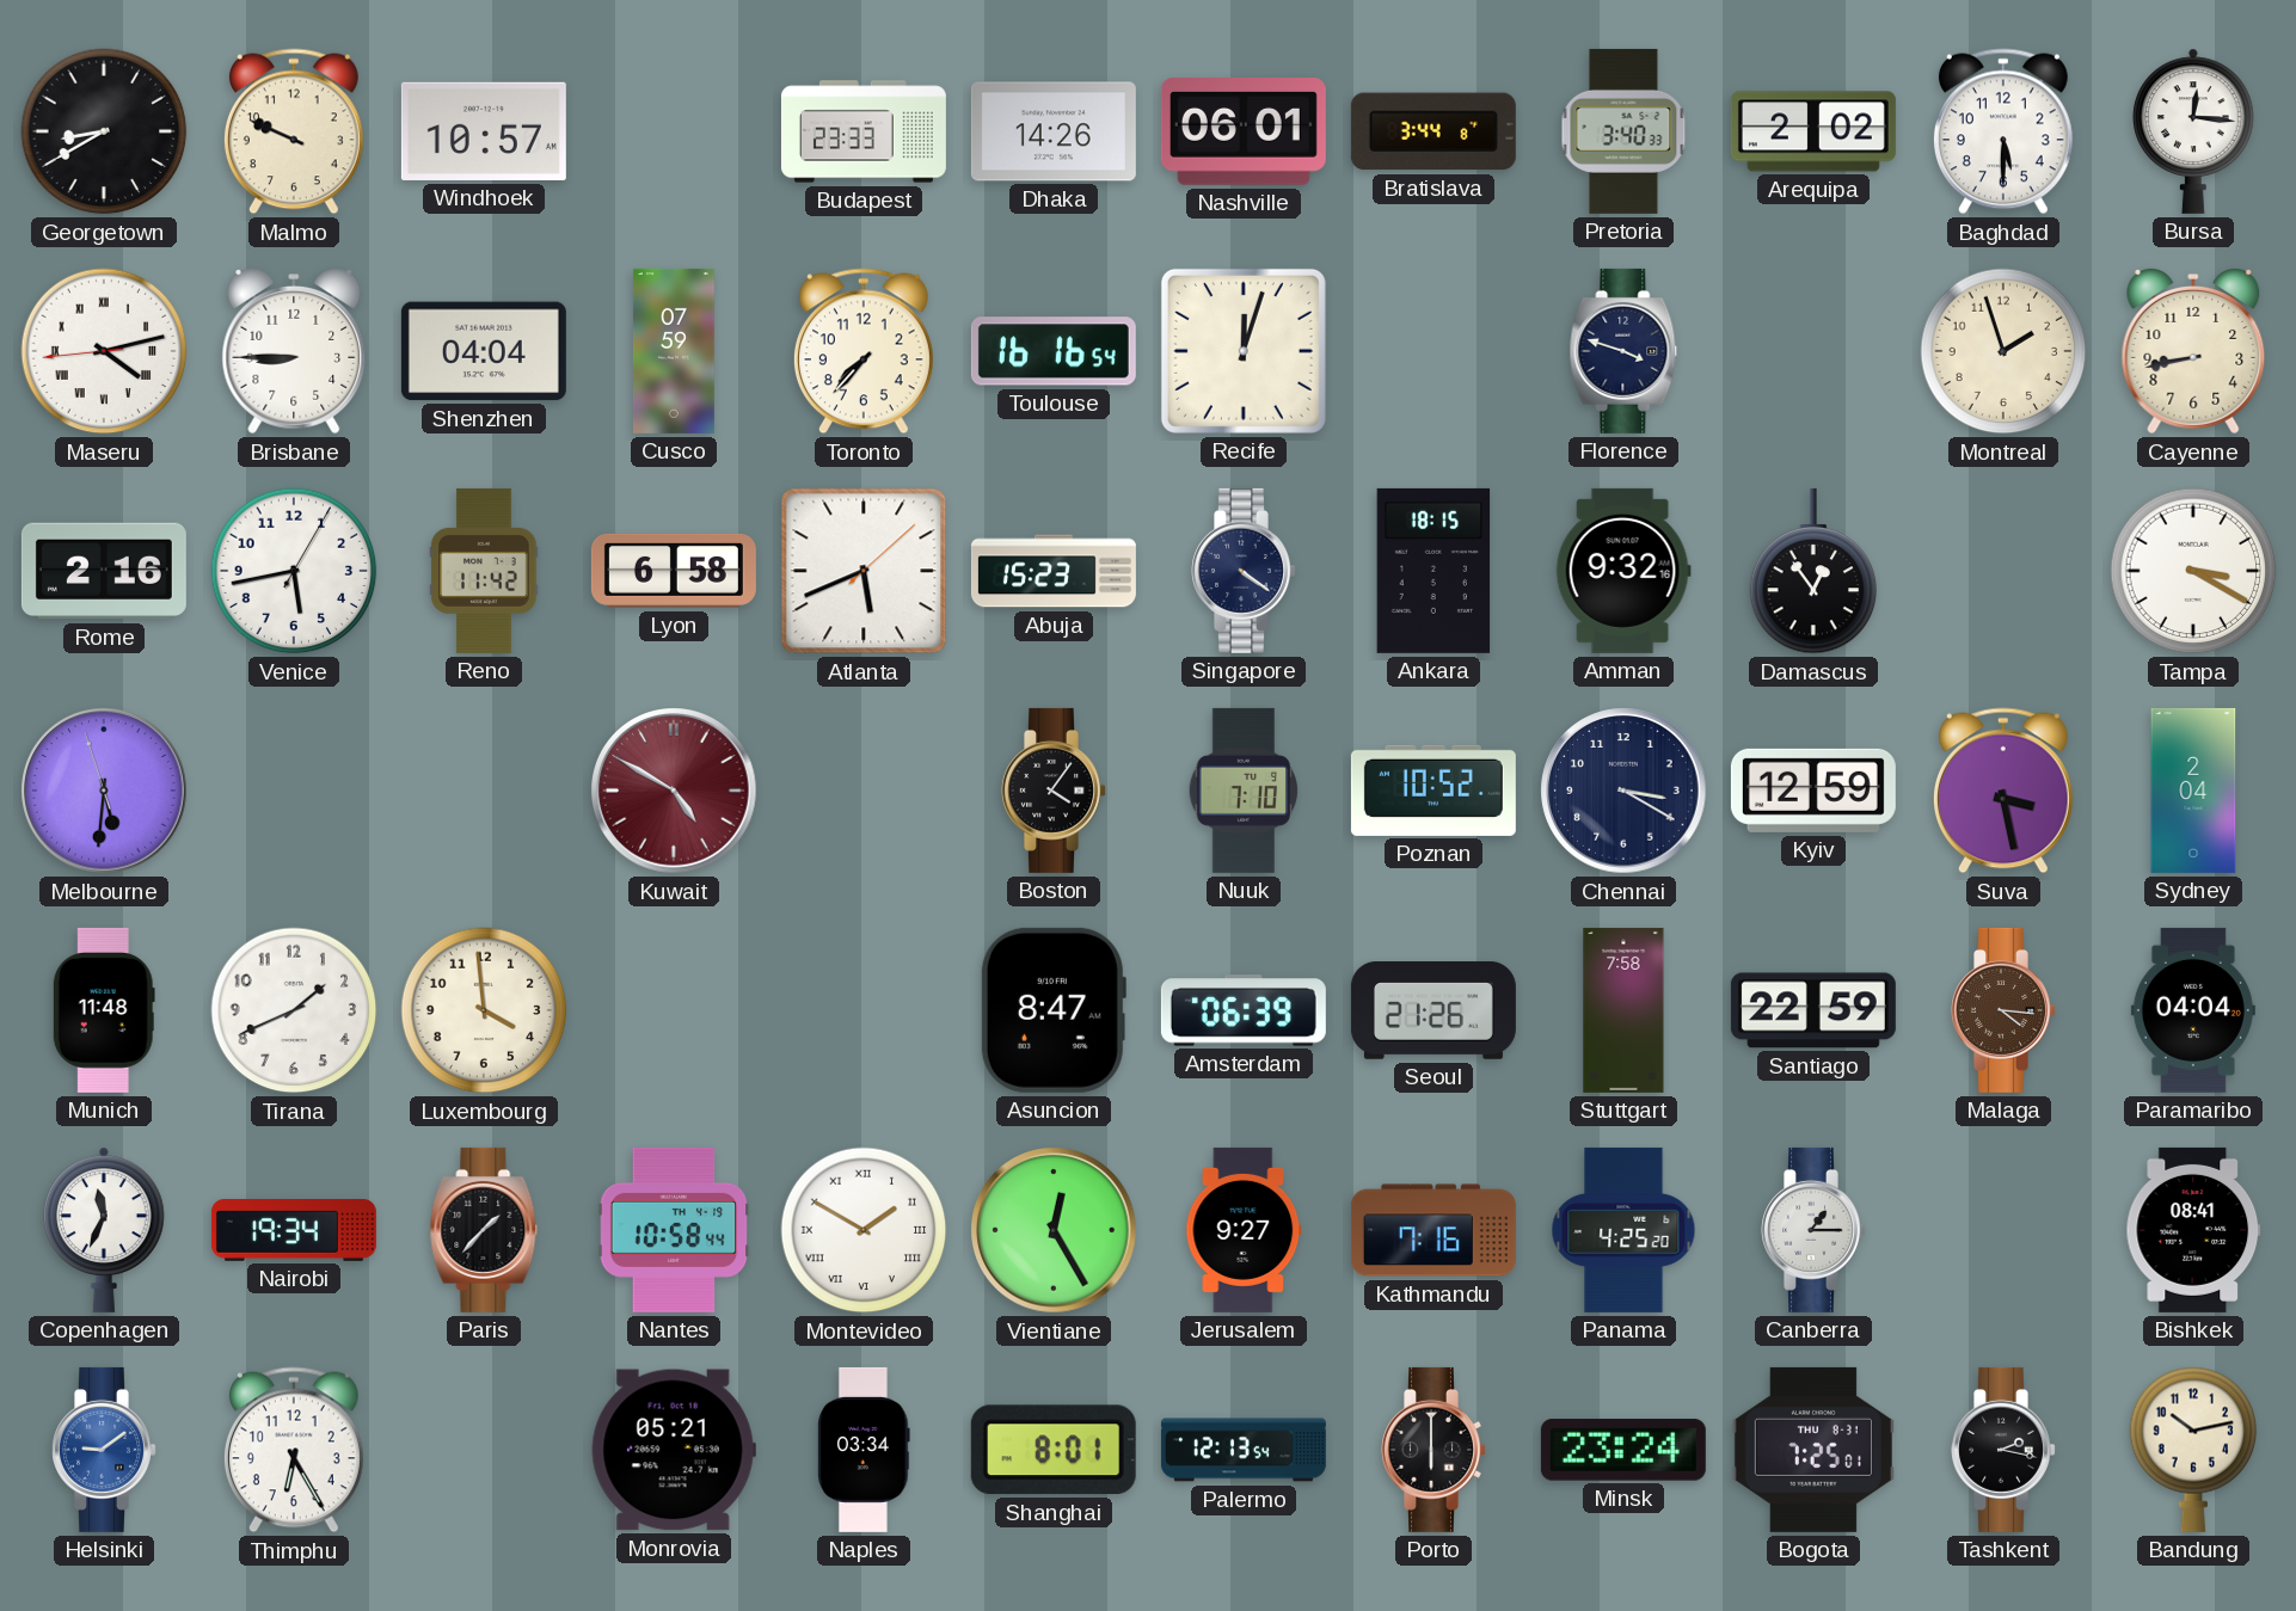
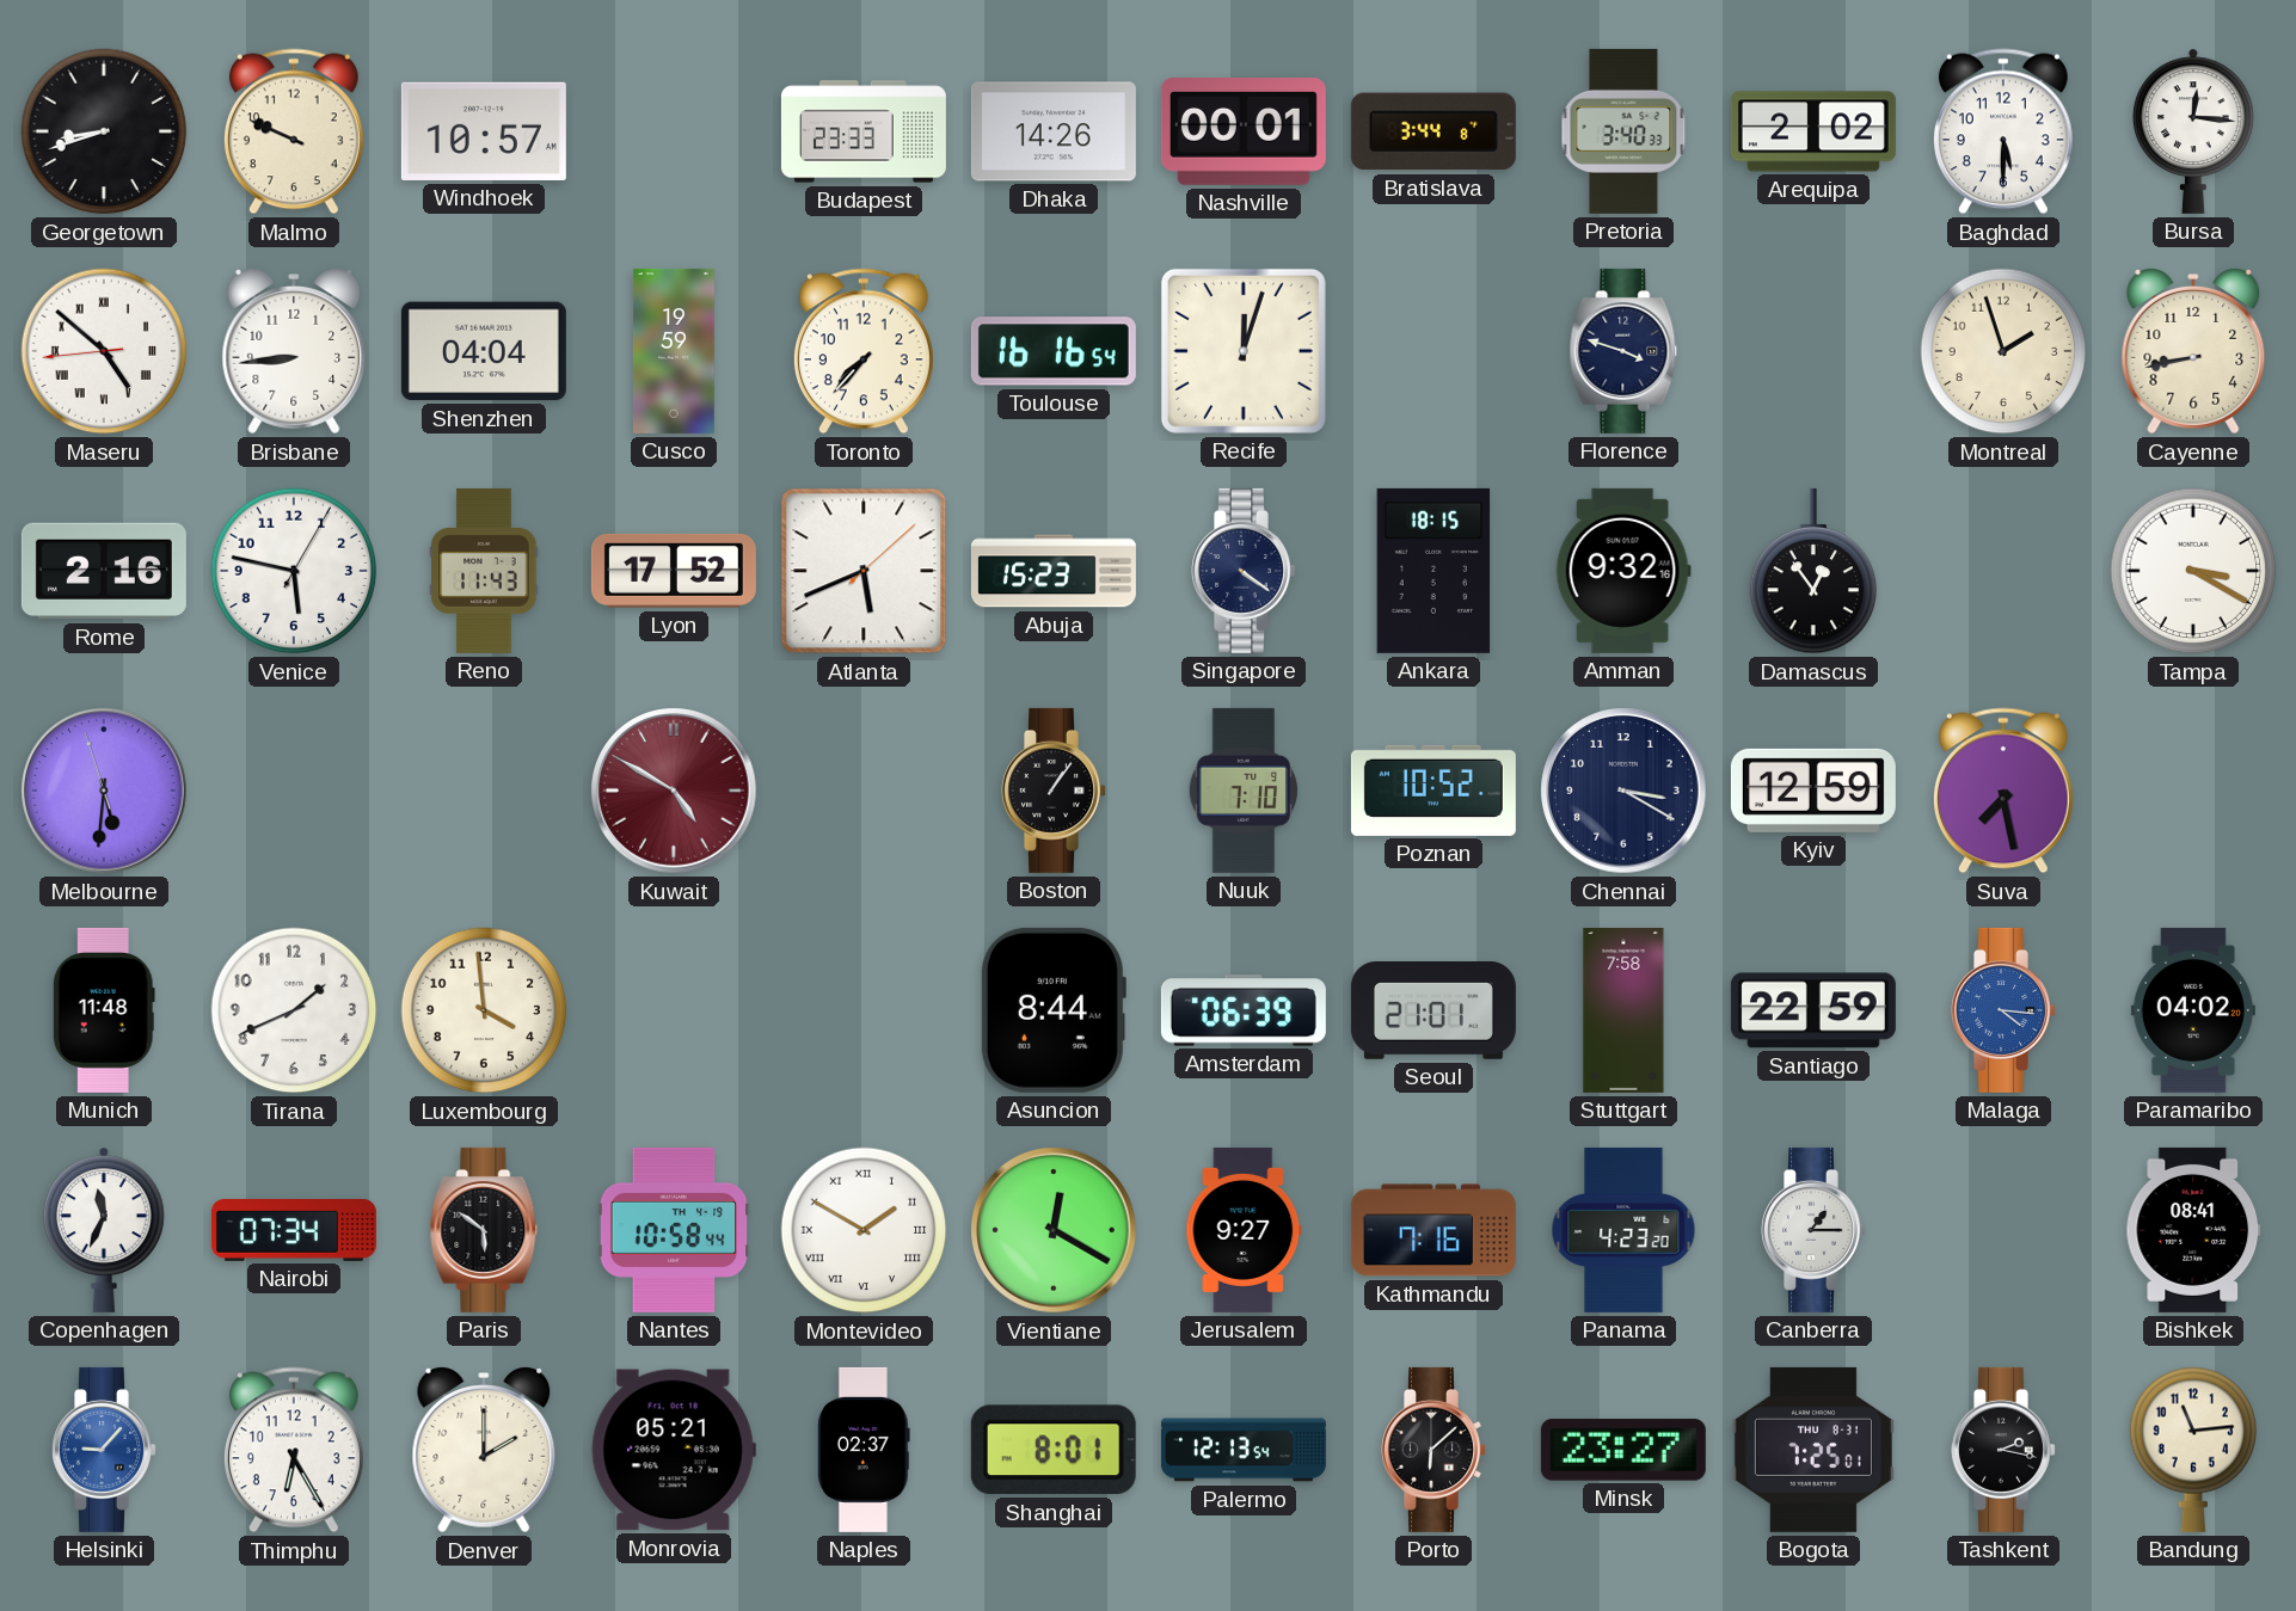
Georgetown: 8:40 -> 8:42 (104, 131)
Nashville: 06:01 -> 00:01 (1244, 133)
Maseru: 4:12 -> 4:51 (104, 351)
Brisbane: 8:45 -> 8:44 (294, 352)
Cusco: 07:59 -> 19:59 (674, 351)
Venice: 5:43 -> 5:47 (294, 571)
Reno: 11:42 -> 11:43 (484, 571)
Lyon: 6:58 -> 17:52 (674, 571)
Boston: 4:06 -> 1:06 (1055, 791)
Suva: 3:28 -> 7:28 (2003, 791)
Sydney: 2:04 -> none (2193, 791)
Asuncion: 8:47 -> 8:44 (1052, 1010)
Seoul: 21:26 -> 21:01 (1434, 1012)
Malaga dial: brown -> blue (2005, 1010)
Paramaribo: 04:04 -> 04:02 (2193, 1010)
Nairobi: 19:34 -> 07:34 (294, 1231)
Paris: 1:37 -> 5:51 (484, 1230)
Vientiane: 12:25 -> 12:20 (1054, 1230)
Panama: 4:25 -> 4:23 (1623, 1230)
Helsinki: 9:09 -> 9:07 (105, 1450)
Denver: none -> 2:00 (484, 1451)
Naples: 03:34 -> 02:37 (864, 1450)
Porto: 6:00 -> 6:08 (1435, 1450)
Minsk: 23:24 -> 23:27 (1623, 1450)
Bandung: 10:13 -> 11:14 (2193, 1450)
